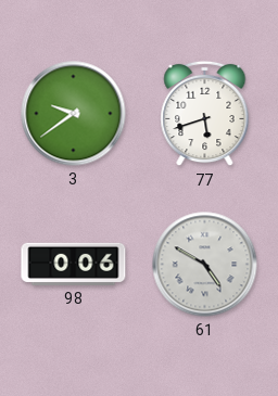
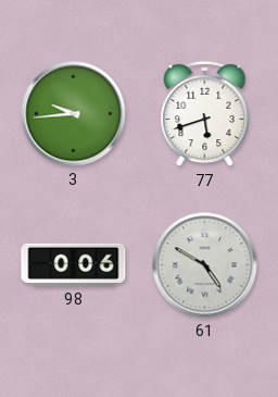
3: 9:39 -> 9:44 (74, 114)
